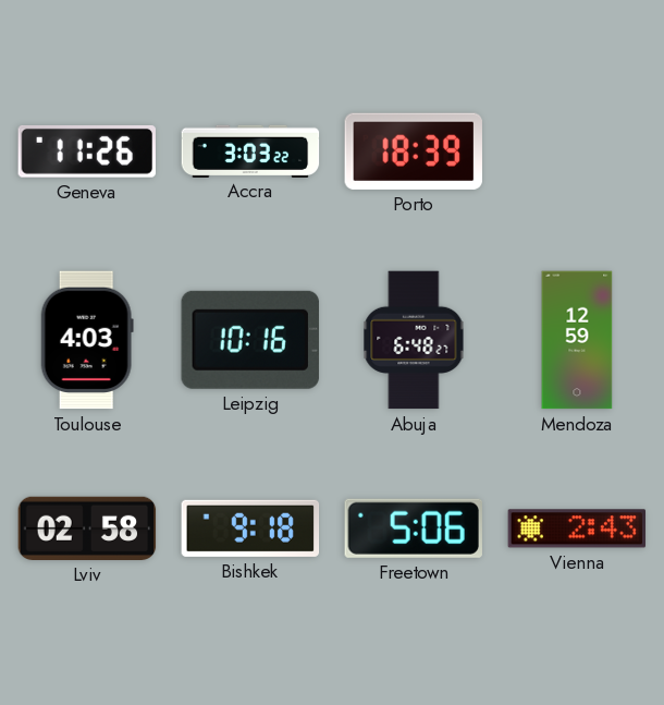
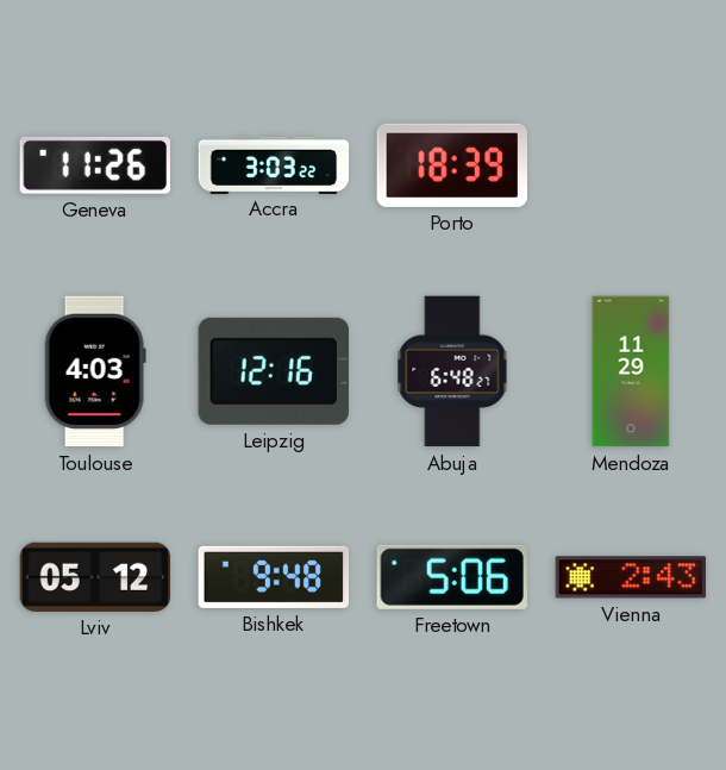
Leipzig: 10:16 -> 12:16 (274, 371)
Mendoza: 12:59 -> 11:29 (631, 371)
Lviv: 02:58 -> 05:12 (95, 577)
Bishkek: 9:18 -> 9:48 (274, 577)
